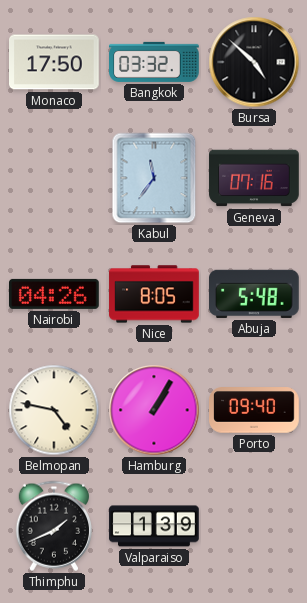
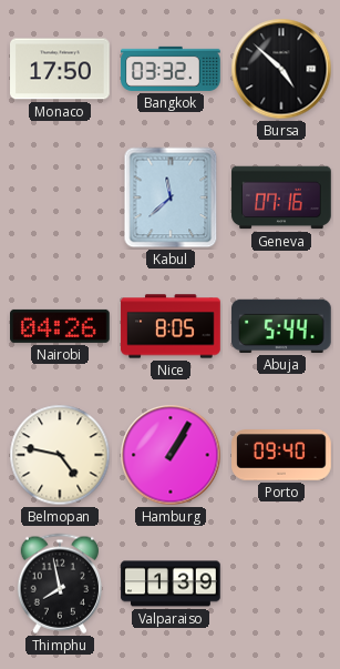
Kabul: 11:36 -> 11:38 (171, 197)
Abuja: 5:48 -> 5:44 (282, 326)
Thimphu: 1:41 -> 7:58 (59, 584)
